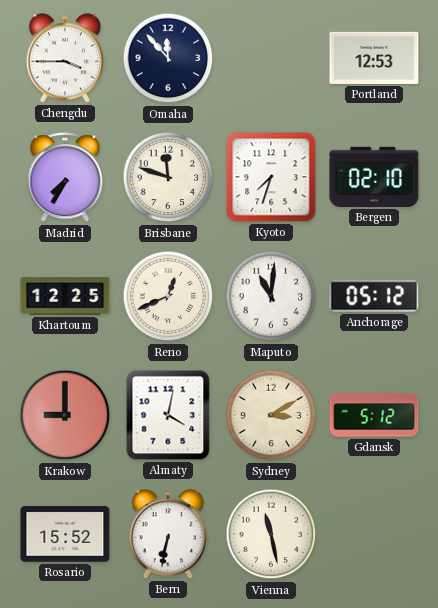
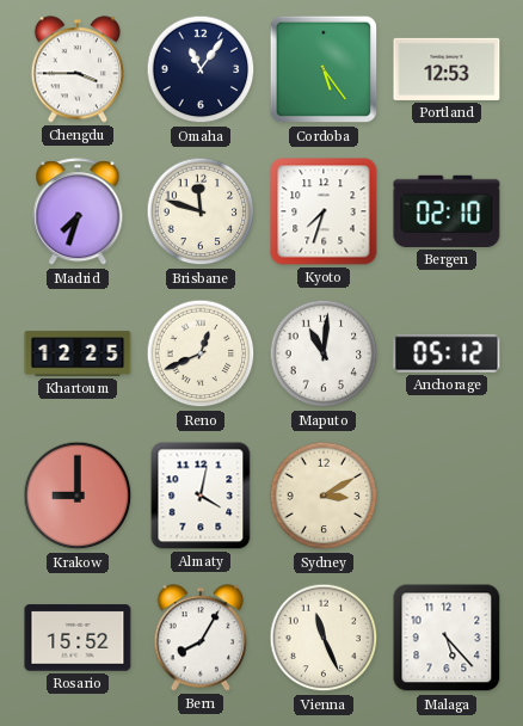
Omaha: 11:53 -> 11:06 (201, 69)
Cordoba: none -> 5:24 (324, 69)
Madrid: 7:35 -> 7:33 (78, 213)
Gdansk: 5:12 -> none (374, 415)
Bern: 6:32 -> 8:05 (199, 638)
Vienna: 11:28 -> 11:26 (324, 638)
Malaga: none -> 5:23 (447, 638)
